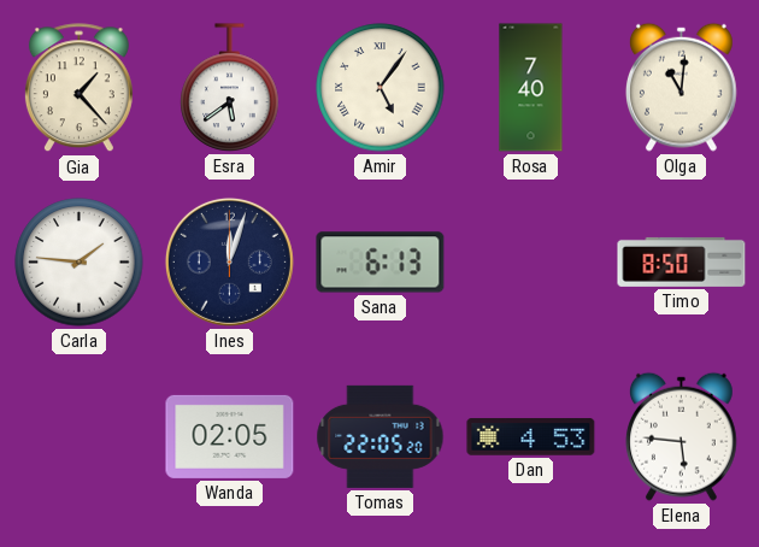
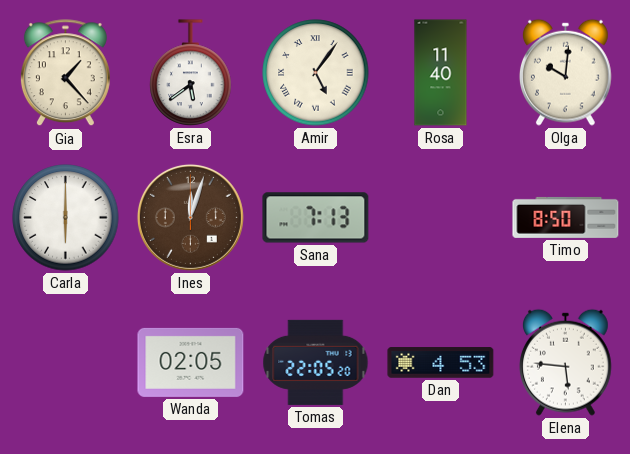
Rosa: 7:40 -> 11:40 (441, 73)
Olga: 11:01 -> 10:01 (565, 72)
Carla: 1:46 -> 6:00 (66, 218)
Ines dial: navy -> brown (190, 217)
Sana: 6:13 -> 7:13 (316, 218)
